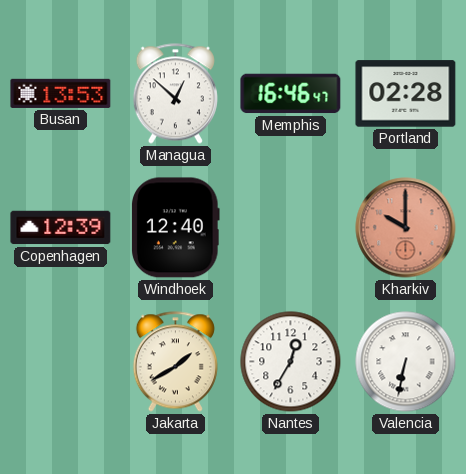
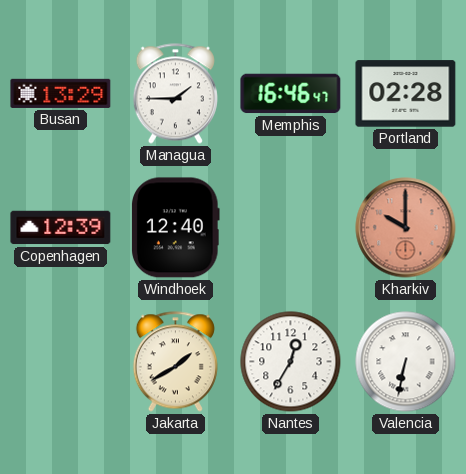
Busan: 13:53 -> 13:29 (61, 93)
Managua: 12:52 -> 1:45 (175, 94)
